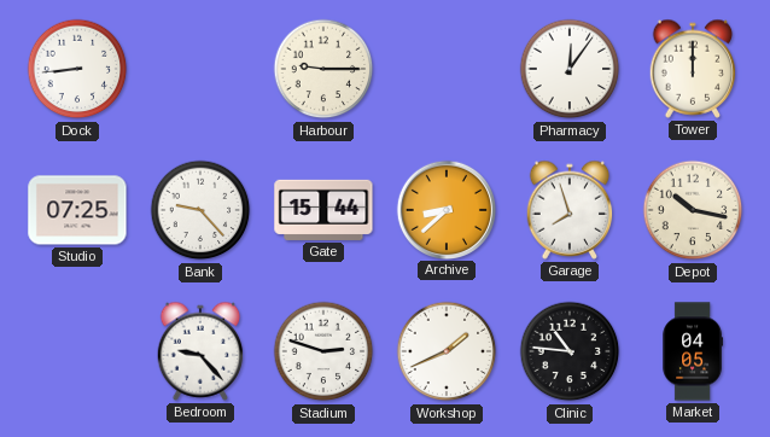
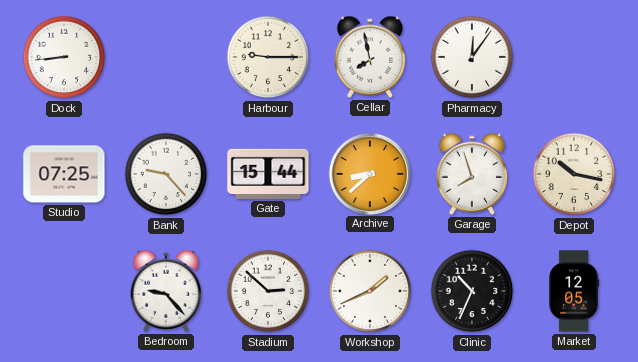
Cellar: none -> 7:58 (370, 57)
Tower: 12:00 -> none (693, 69)
Stadium: 2:48 -> 2:52 (268, 291)
Clinic: 10:46 -> 10:34 (472, 291)
Market: 04:05 -> 12:05 (574, 291)
